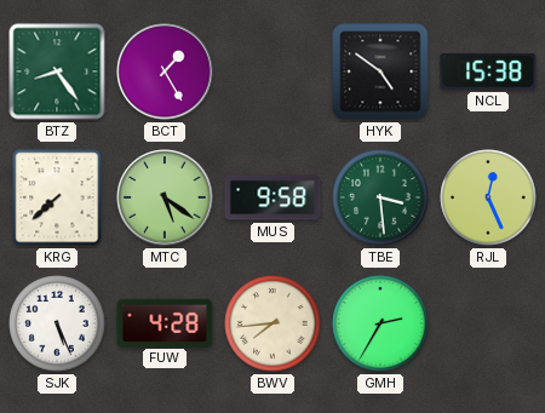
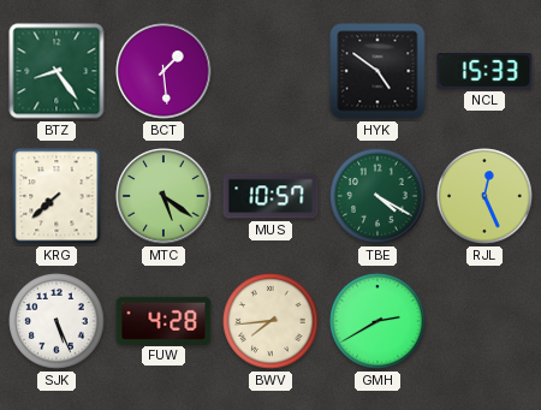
BCT: 1:25 -> 1:29 (164, 71)
NCL: 15:38 -> 15:33 (484, 71)
MUS: 9:58 -> 10:57 (270, 196)
TBE: 3:29 -> 4:20 (377, 196)
GMH: 2:35 -> 2:40 (377, 321)
